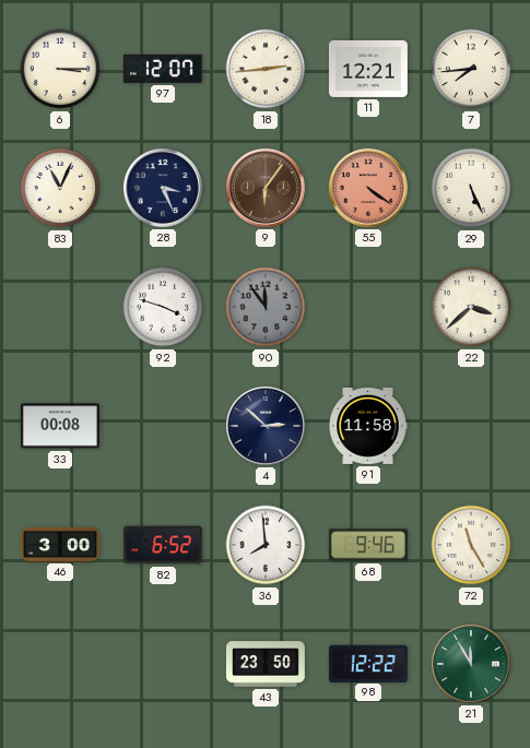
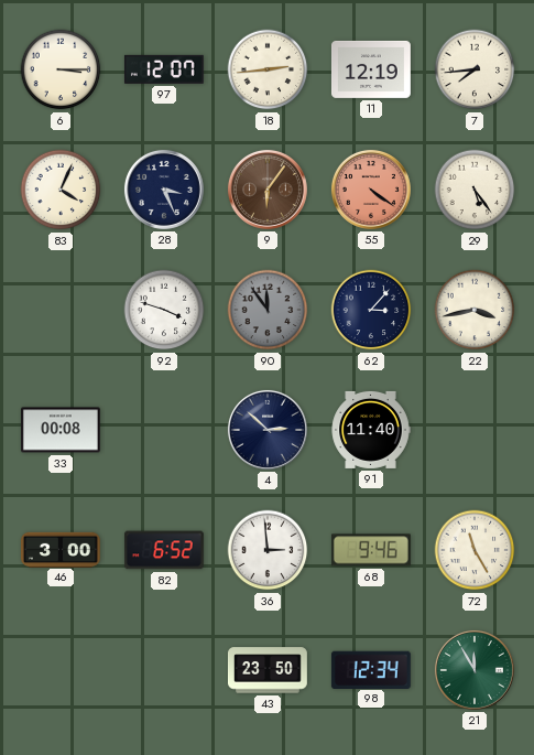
11: 12:21 -> 12:19 (371, 69)
83: 11:04 -> 4:04 (61, 190)
29: 5:26 -> 5:24 (475, 190)
62: none -> 3:07 (371, 310)
22: 3:38 -> 3:43 (475, 310)
91: 11:58 -> 11:40 (371, 430)
36: 7:59 -> 2:59 (268, 550)
98: 12:22 -> 12:34 (371, 669)
